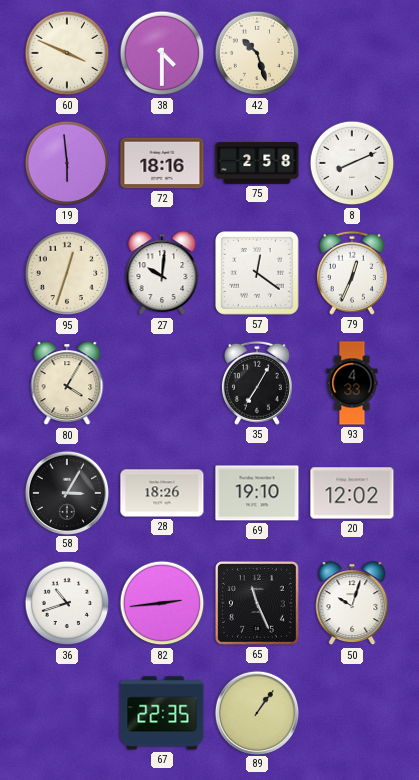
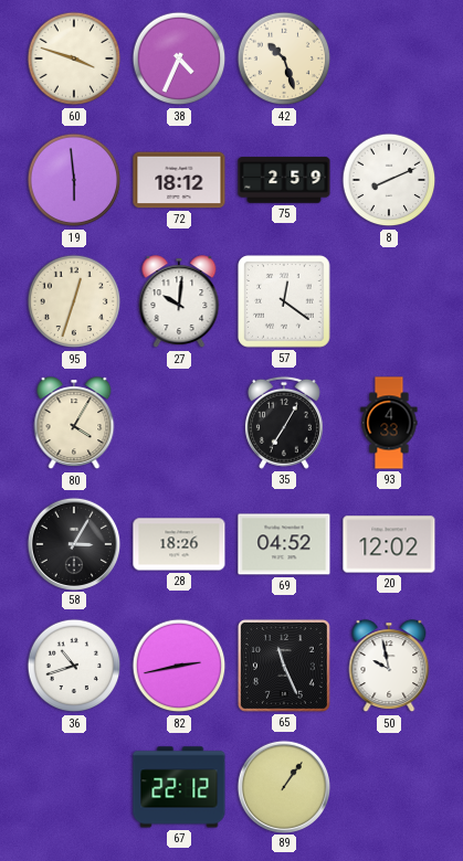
60: 3:49 -> 3:48 (74, 59)
38: 4:30 -> 4:34 (179, 59)
72: 18:16 -> 18:12 (179, 180)
75: 2:58 -> 2:59 (284, 180)
79: 12:34 -> none (352, 273)
69: 19:10 -> 04:52 (284, 544)
82: 2:44 -> 2:43 (179, 666)
50: 10:03 -> 9:58 (389, 667)
67: 22:35 -> 22:12 (179, 787)
